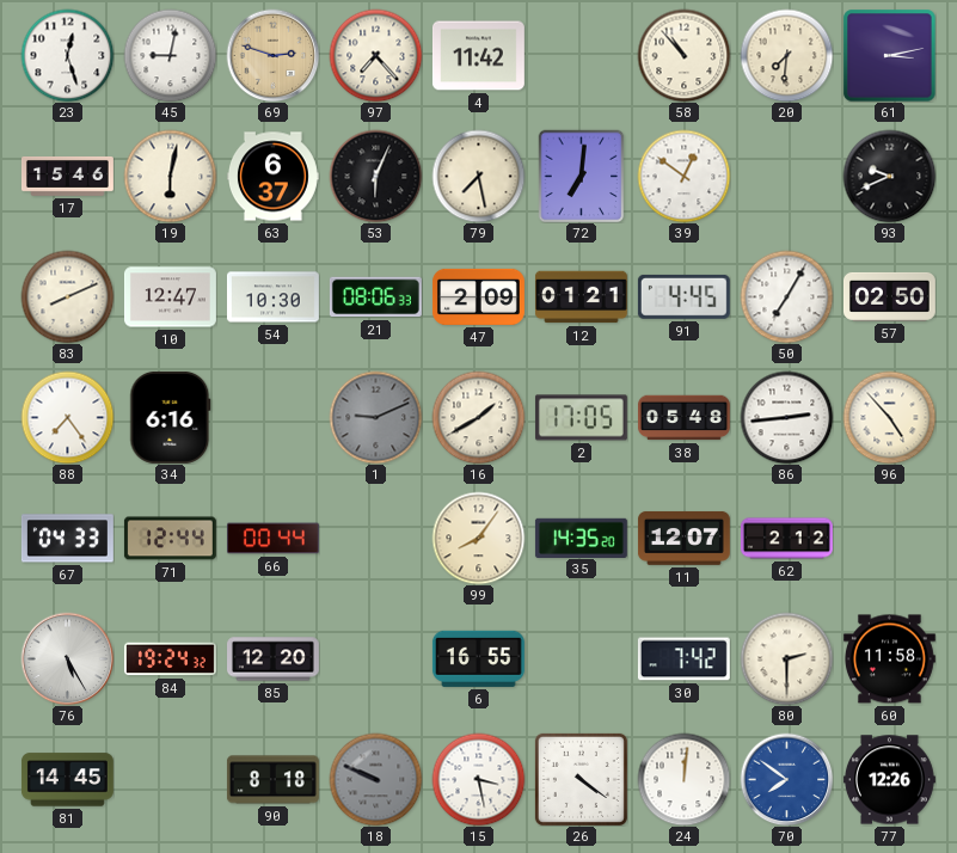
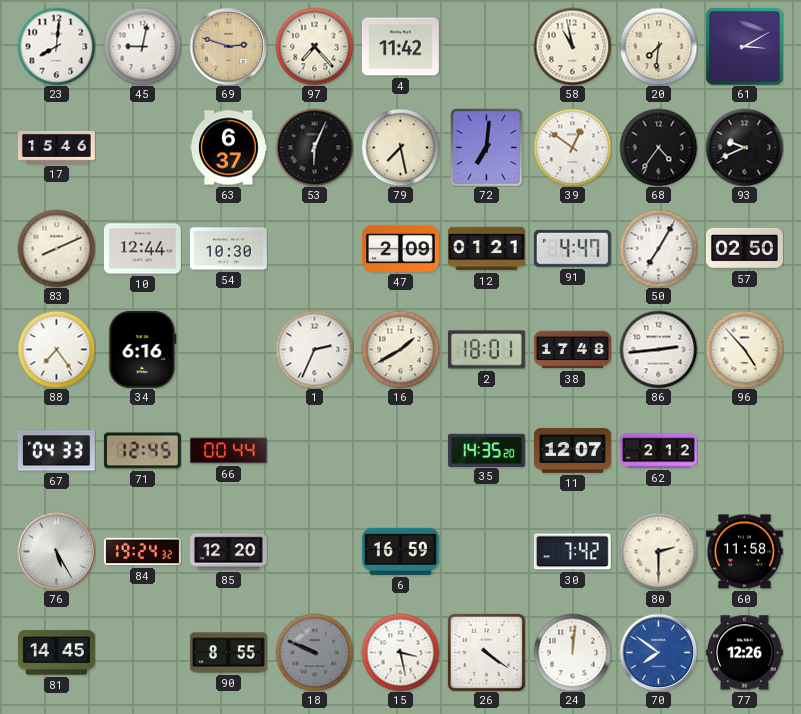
23: 12:27 -> 8:01 (56, 46)
58: 10:53 -> 10:58 (572, 46)
61: 3:13 -> 3:10 (744, 46)
19: 6:02 -> none (170, 176)
68: none -> 4:36 (658, 147)
10: 12:47 -> 12:44 (142, 249)
21: 08:06 -> none (375, 297)
91: 4:45 -> 4:47 (572, 248)
1: 9:11 -> 2:34 (314, 349)
1 dial: grey -> white (314, 349)
2: 17:05 -> 18:01 (486, 350)
38: 05:48 -> 17:48 (572, 350)
71: 12:44 -> 12:45 (142, 451)
99: 8:06 -> none (478, 538)
6: 16:55 -> 16:59 (400, 551)
90: 8:18 -> 8:55 (228, 653)
